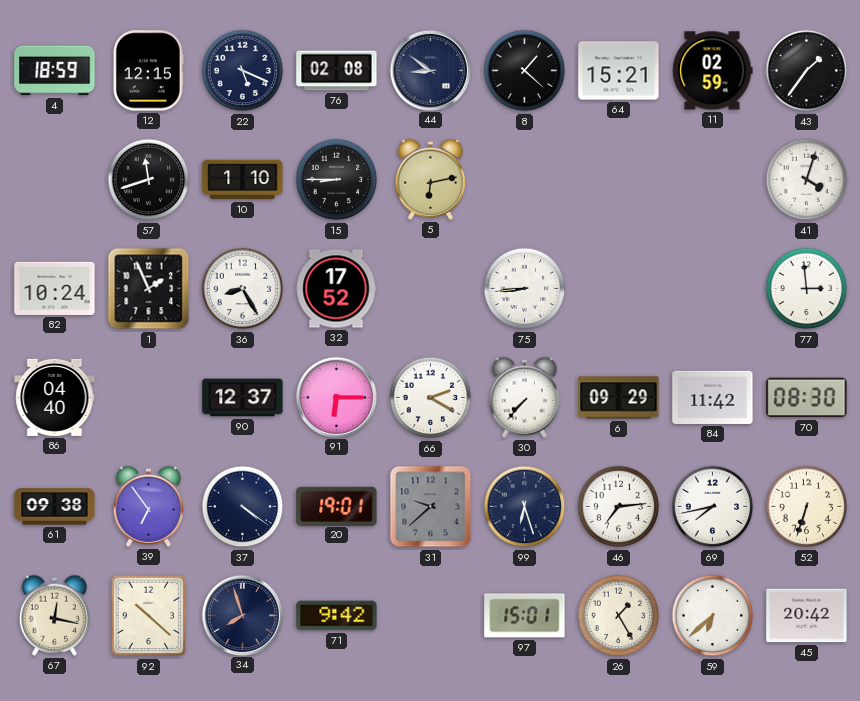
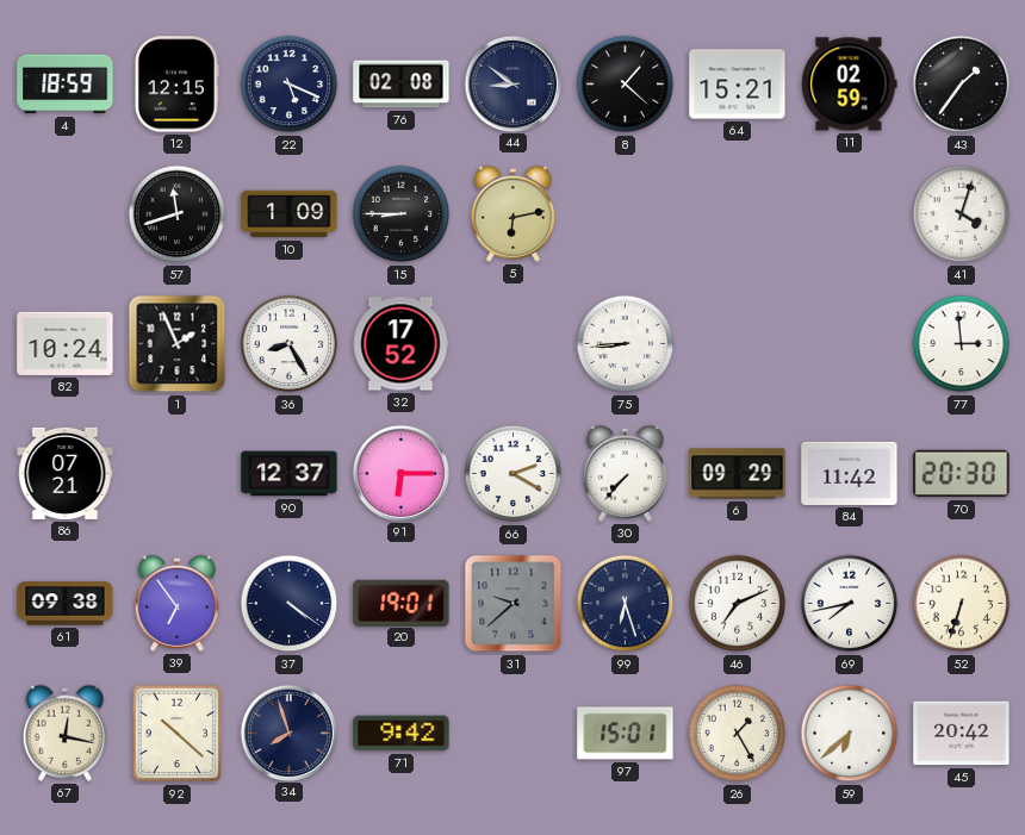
10: 1:10 -> 1:09 (290, 214)
86: 04:40 -> 07:21 (66, 473)
70: 08:30 -> 20:30 (962, 474)
46: 7:14 -> 7:11 (738, 604)
